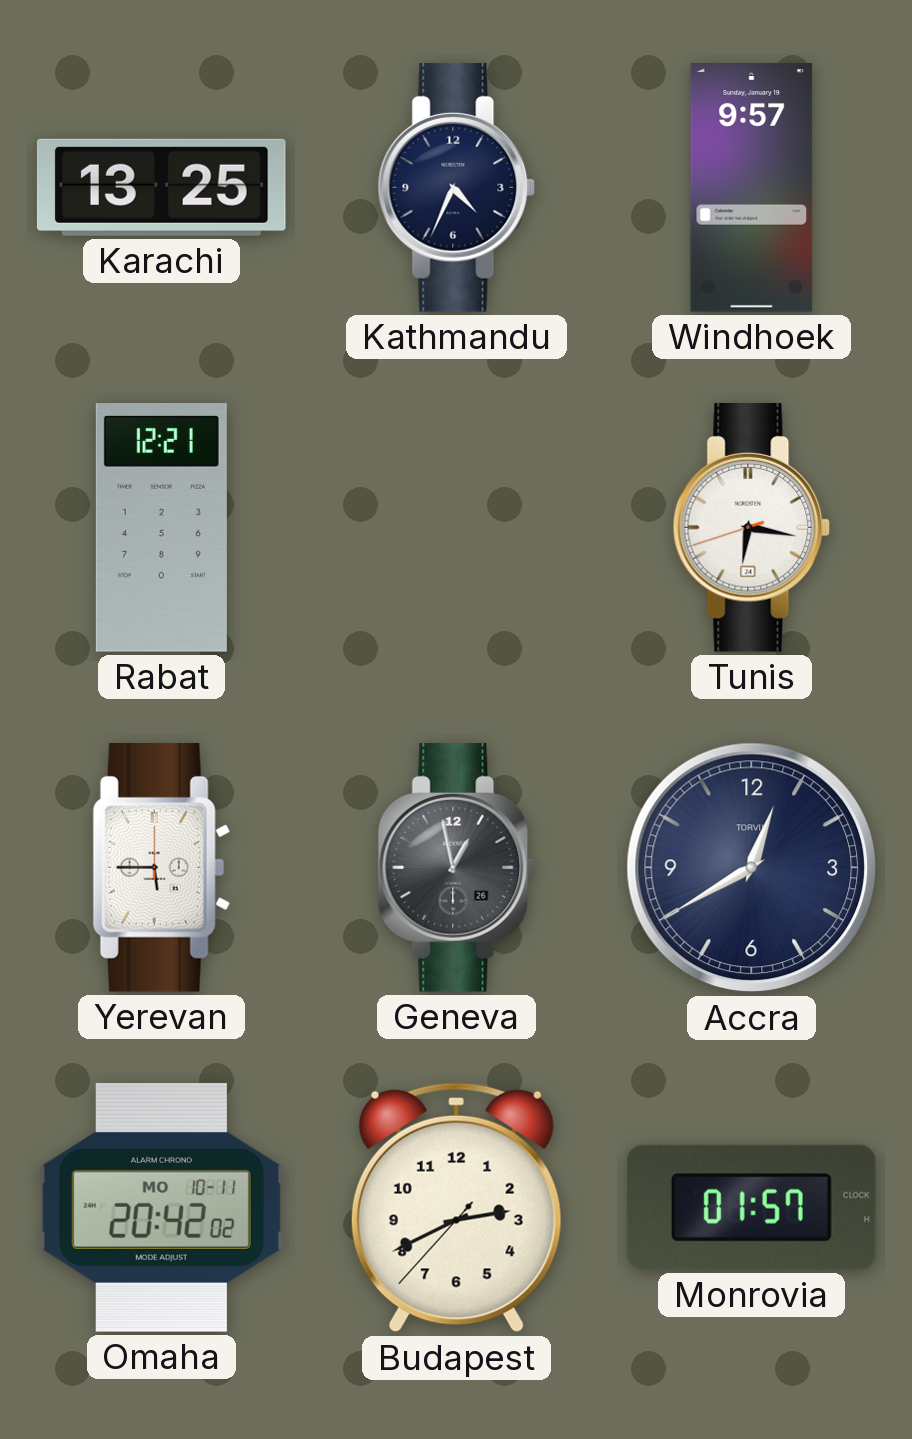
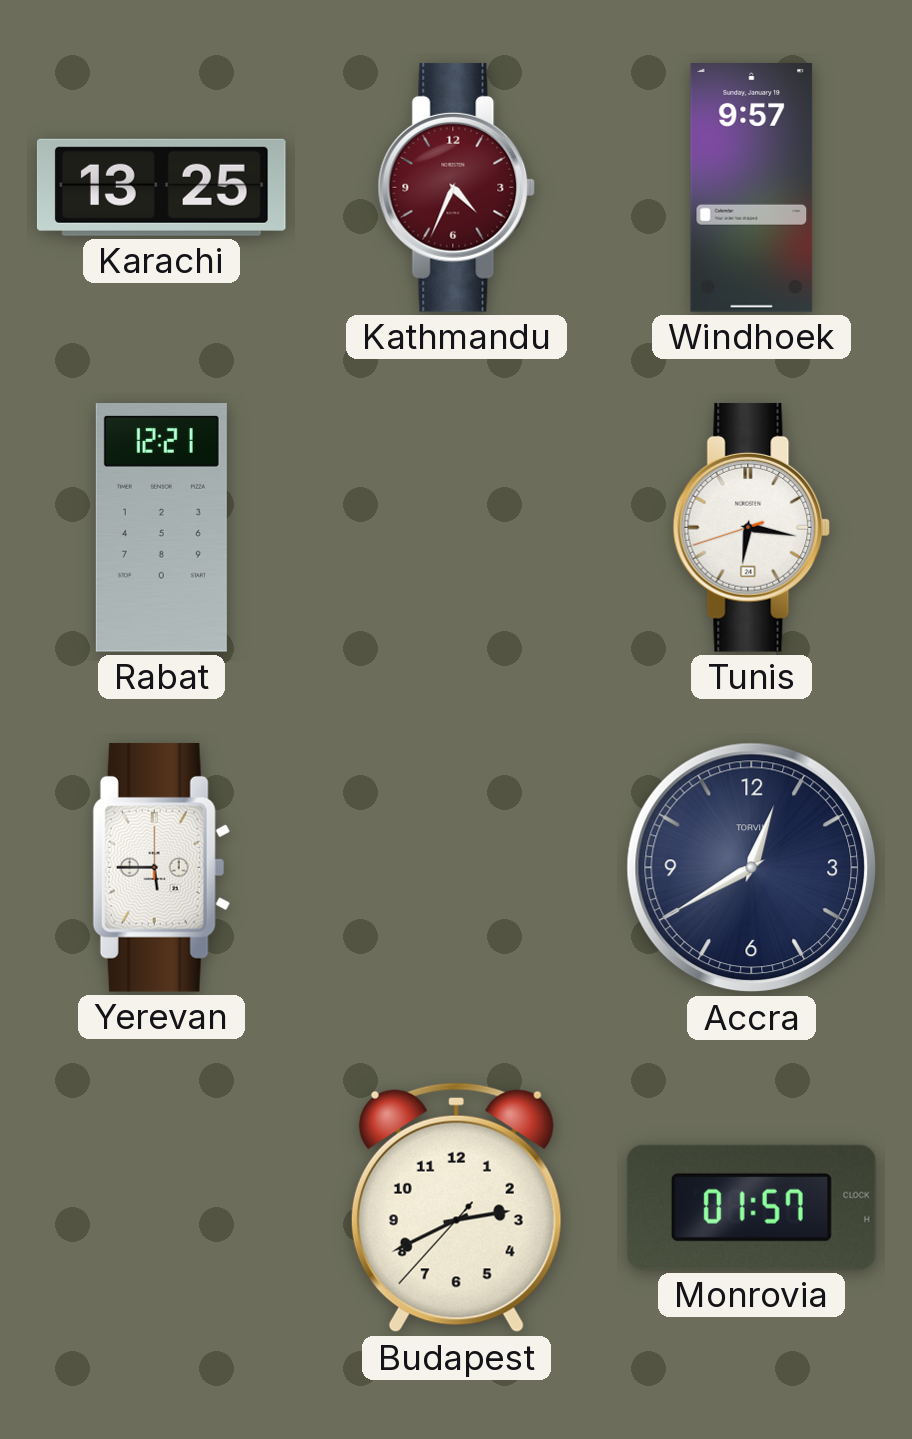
Kathmandu dial: navy -> burgundy (457, 187)
Geneva: 12:58 -> none (457, 867)
Omaha: 20:42 -> none (161, 1207)
